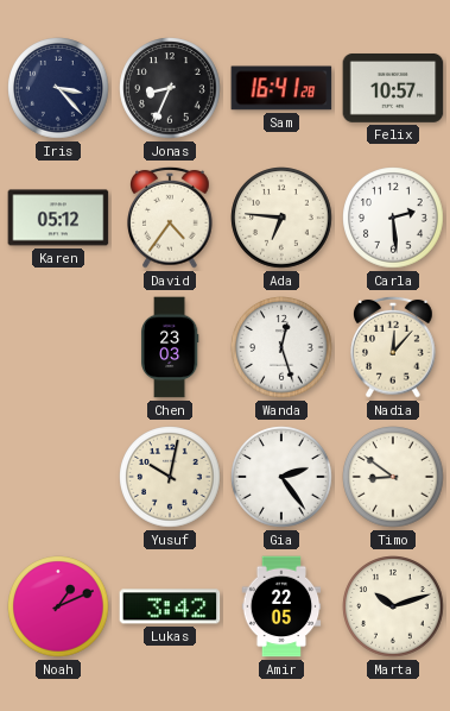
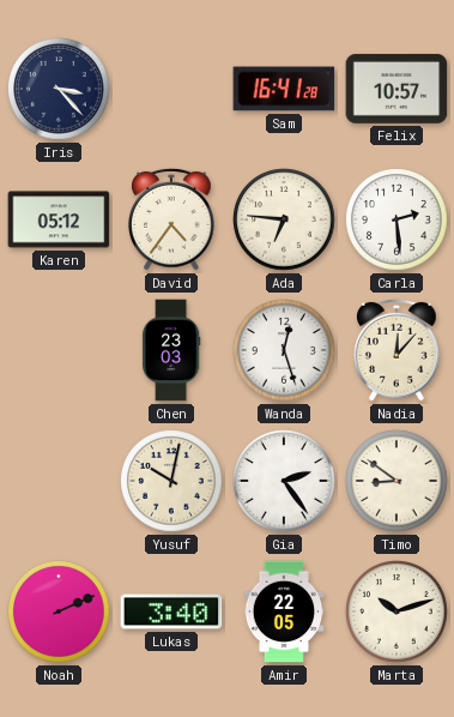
Jonas: 8:34 -> none (170, 88)
Noah: 1:11 -> 2:11 (59, 611)
Lukas: 3:42 -> 3:40 (171, 611)
